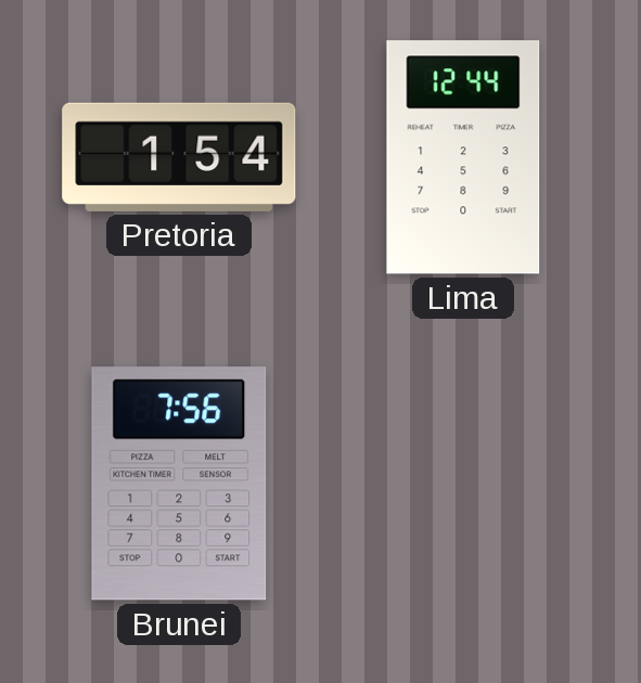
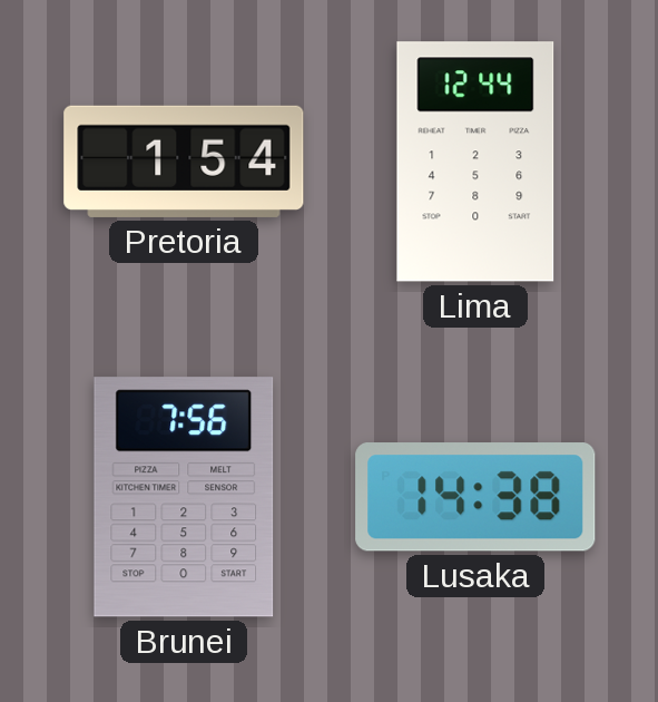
Lusaka: none -> 14:38 (475, 497)
